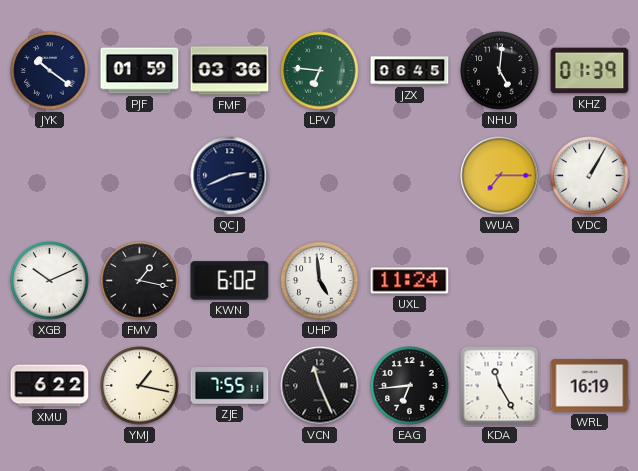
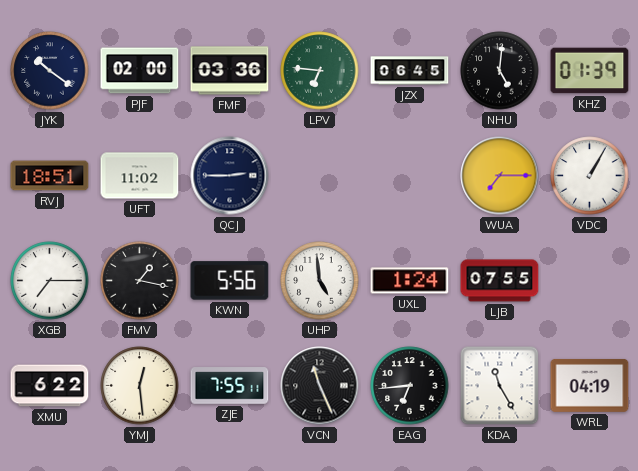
PJF: 01:59 -> 02:00 (140, 71)
RVJ: none -> 18:51 (50, 176)
UFT: none -> 11:02 (140, 176)
QCJ: 2:41 -> 2:45 (230, 176)
XGB: 10:11 -> 7:15 (50, 281)
KWN: 6:02 -> 5:56 (230, 281)
UXL: 11:24 -> 1:24 (410, 281)
LJB: none -> 07:55 (500, 281)
YMJ: 1:17 -> 12:29 (140, 386)
WRL: 16:19 -> 04:19 (590, 385)
